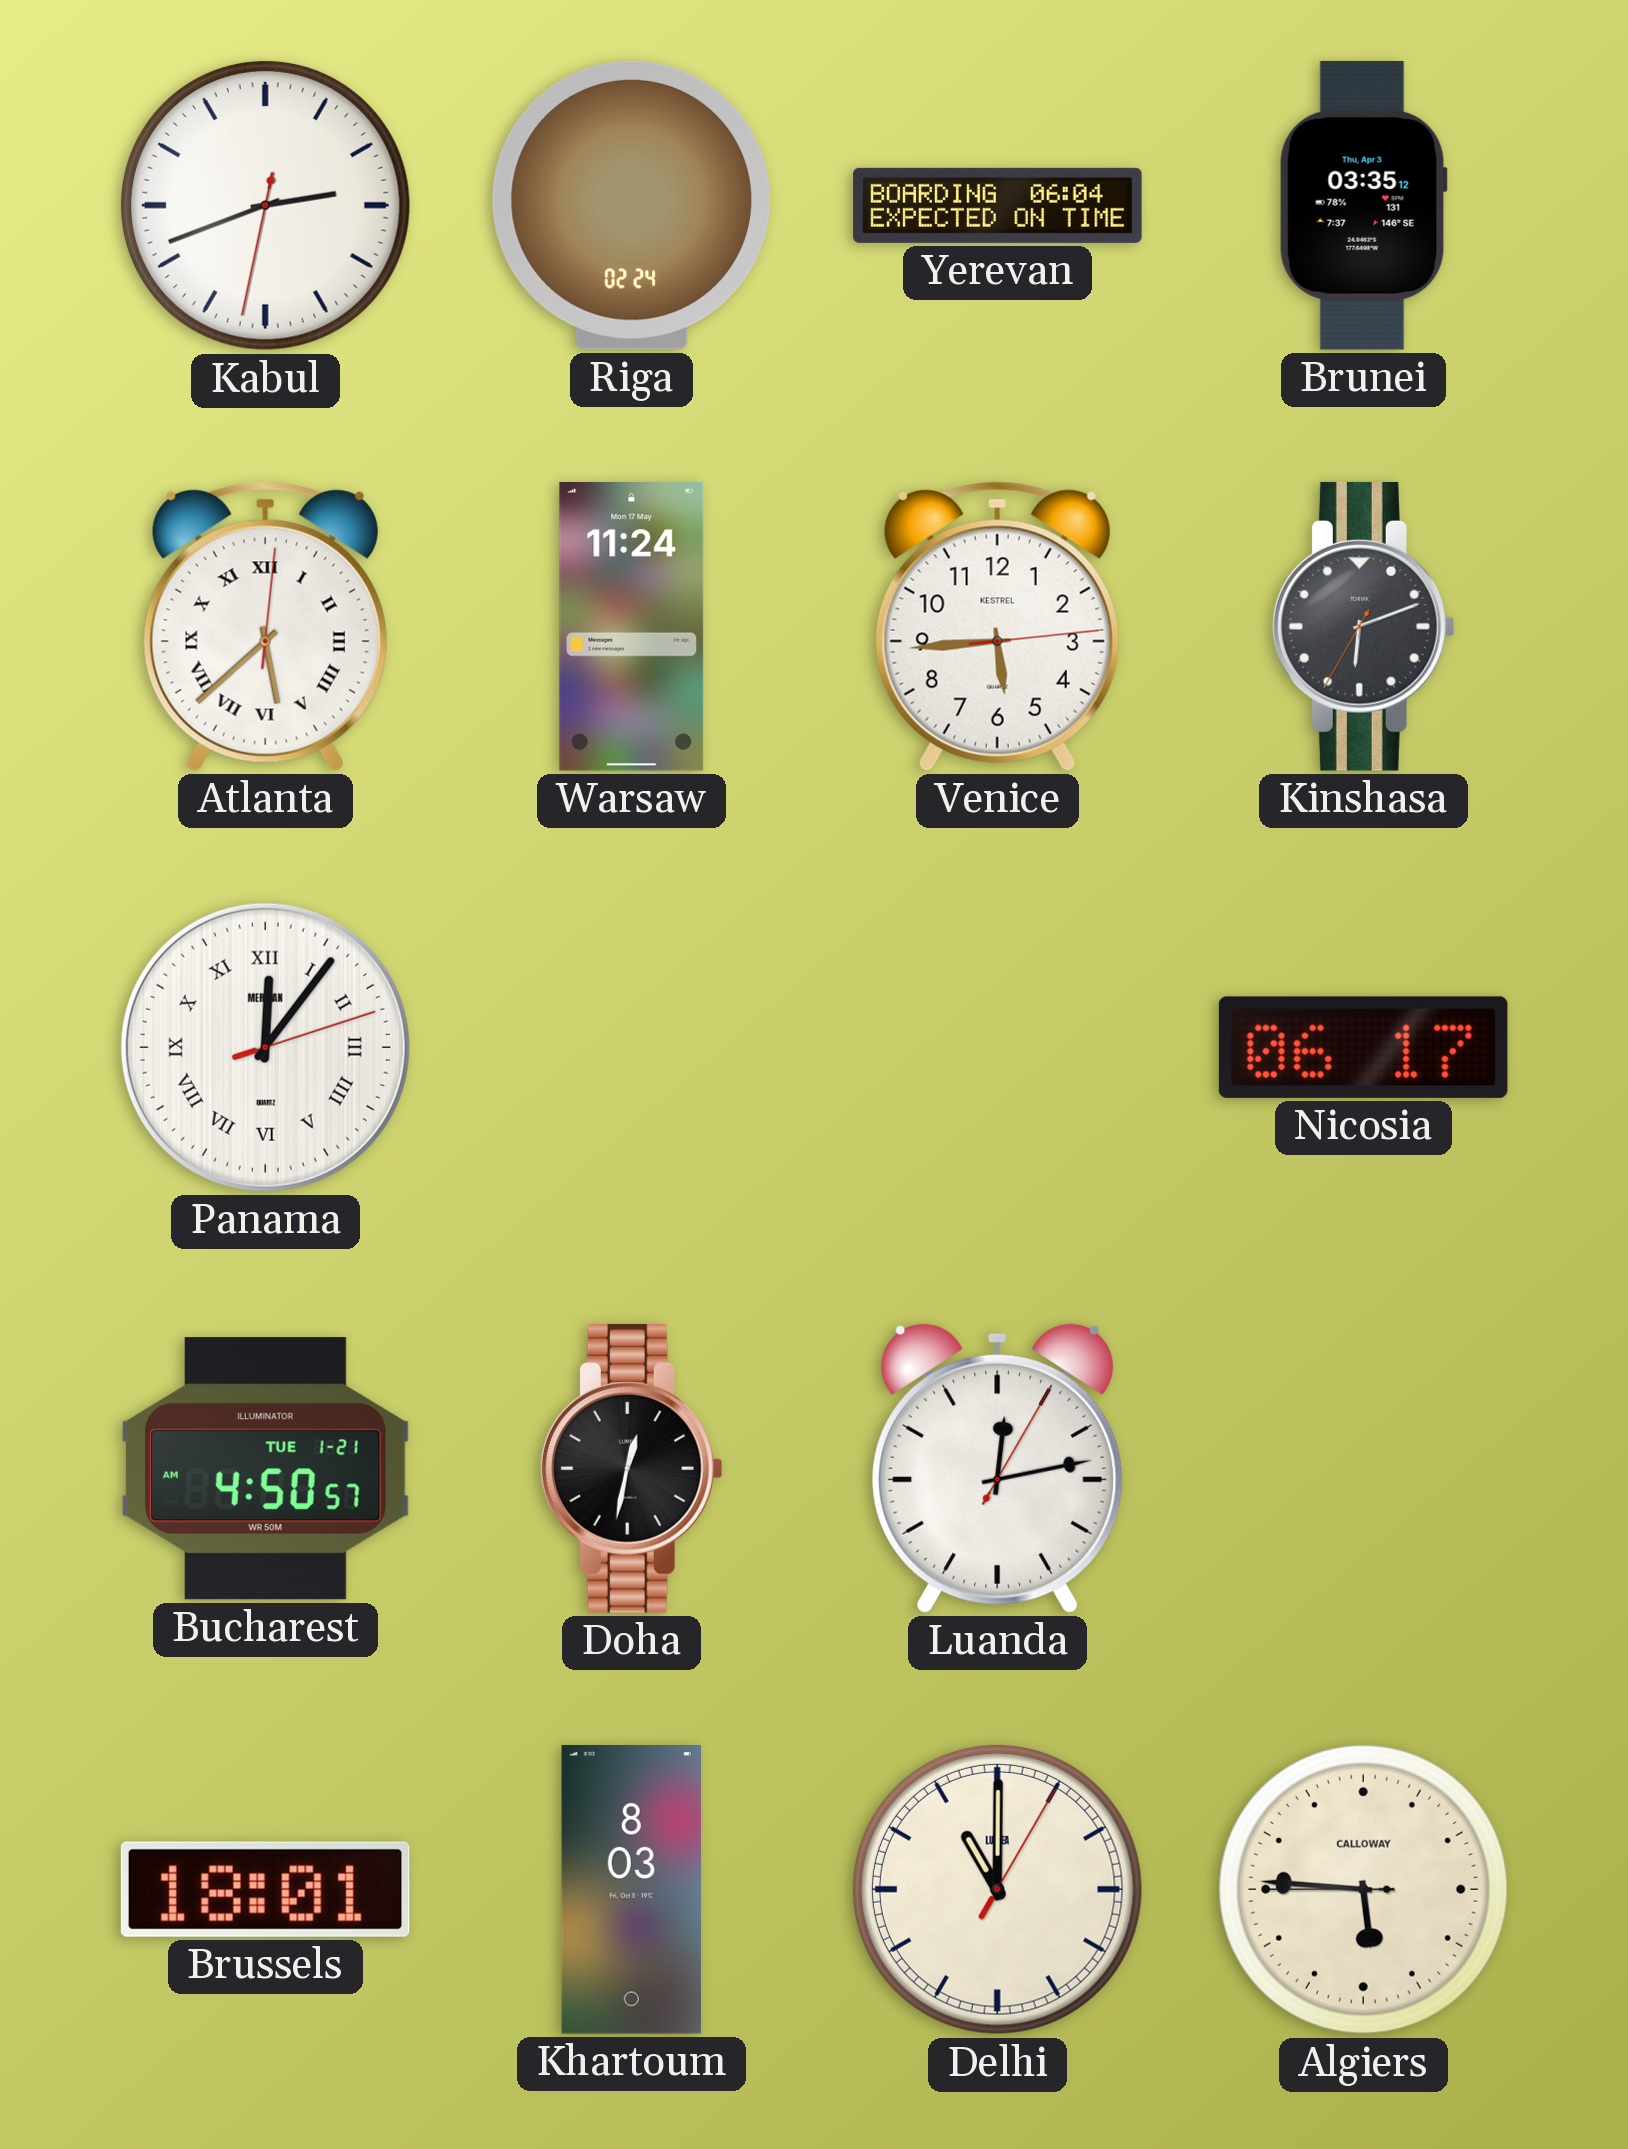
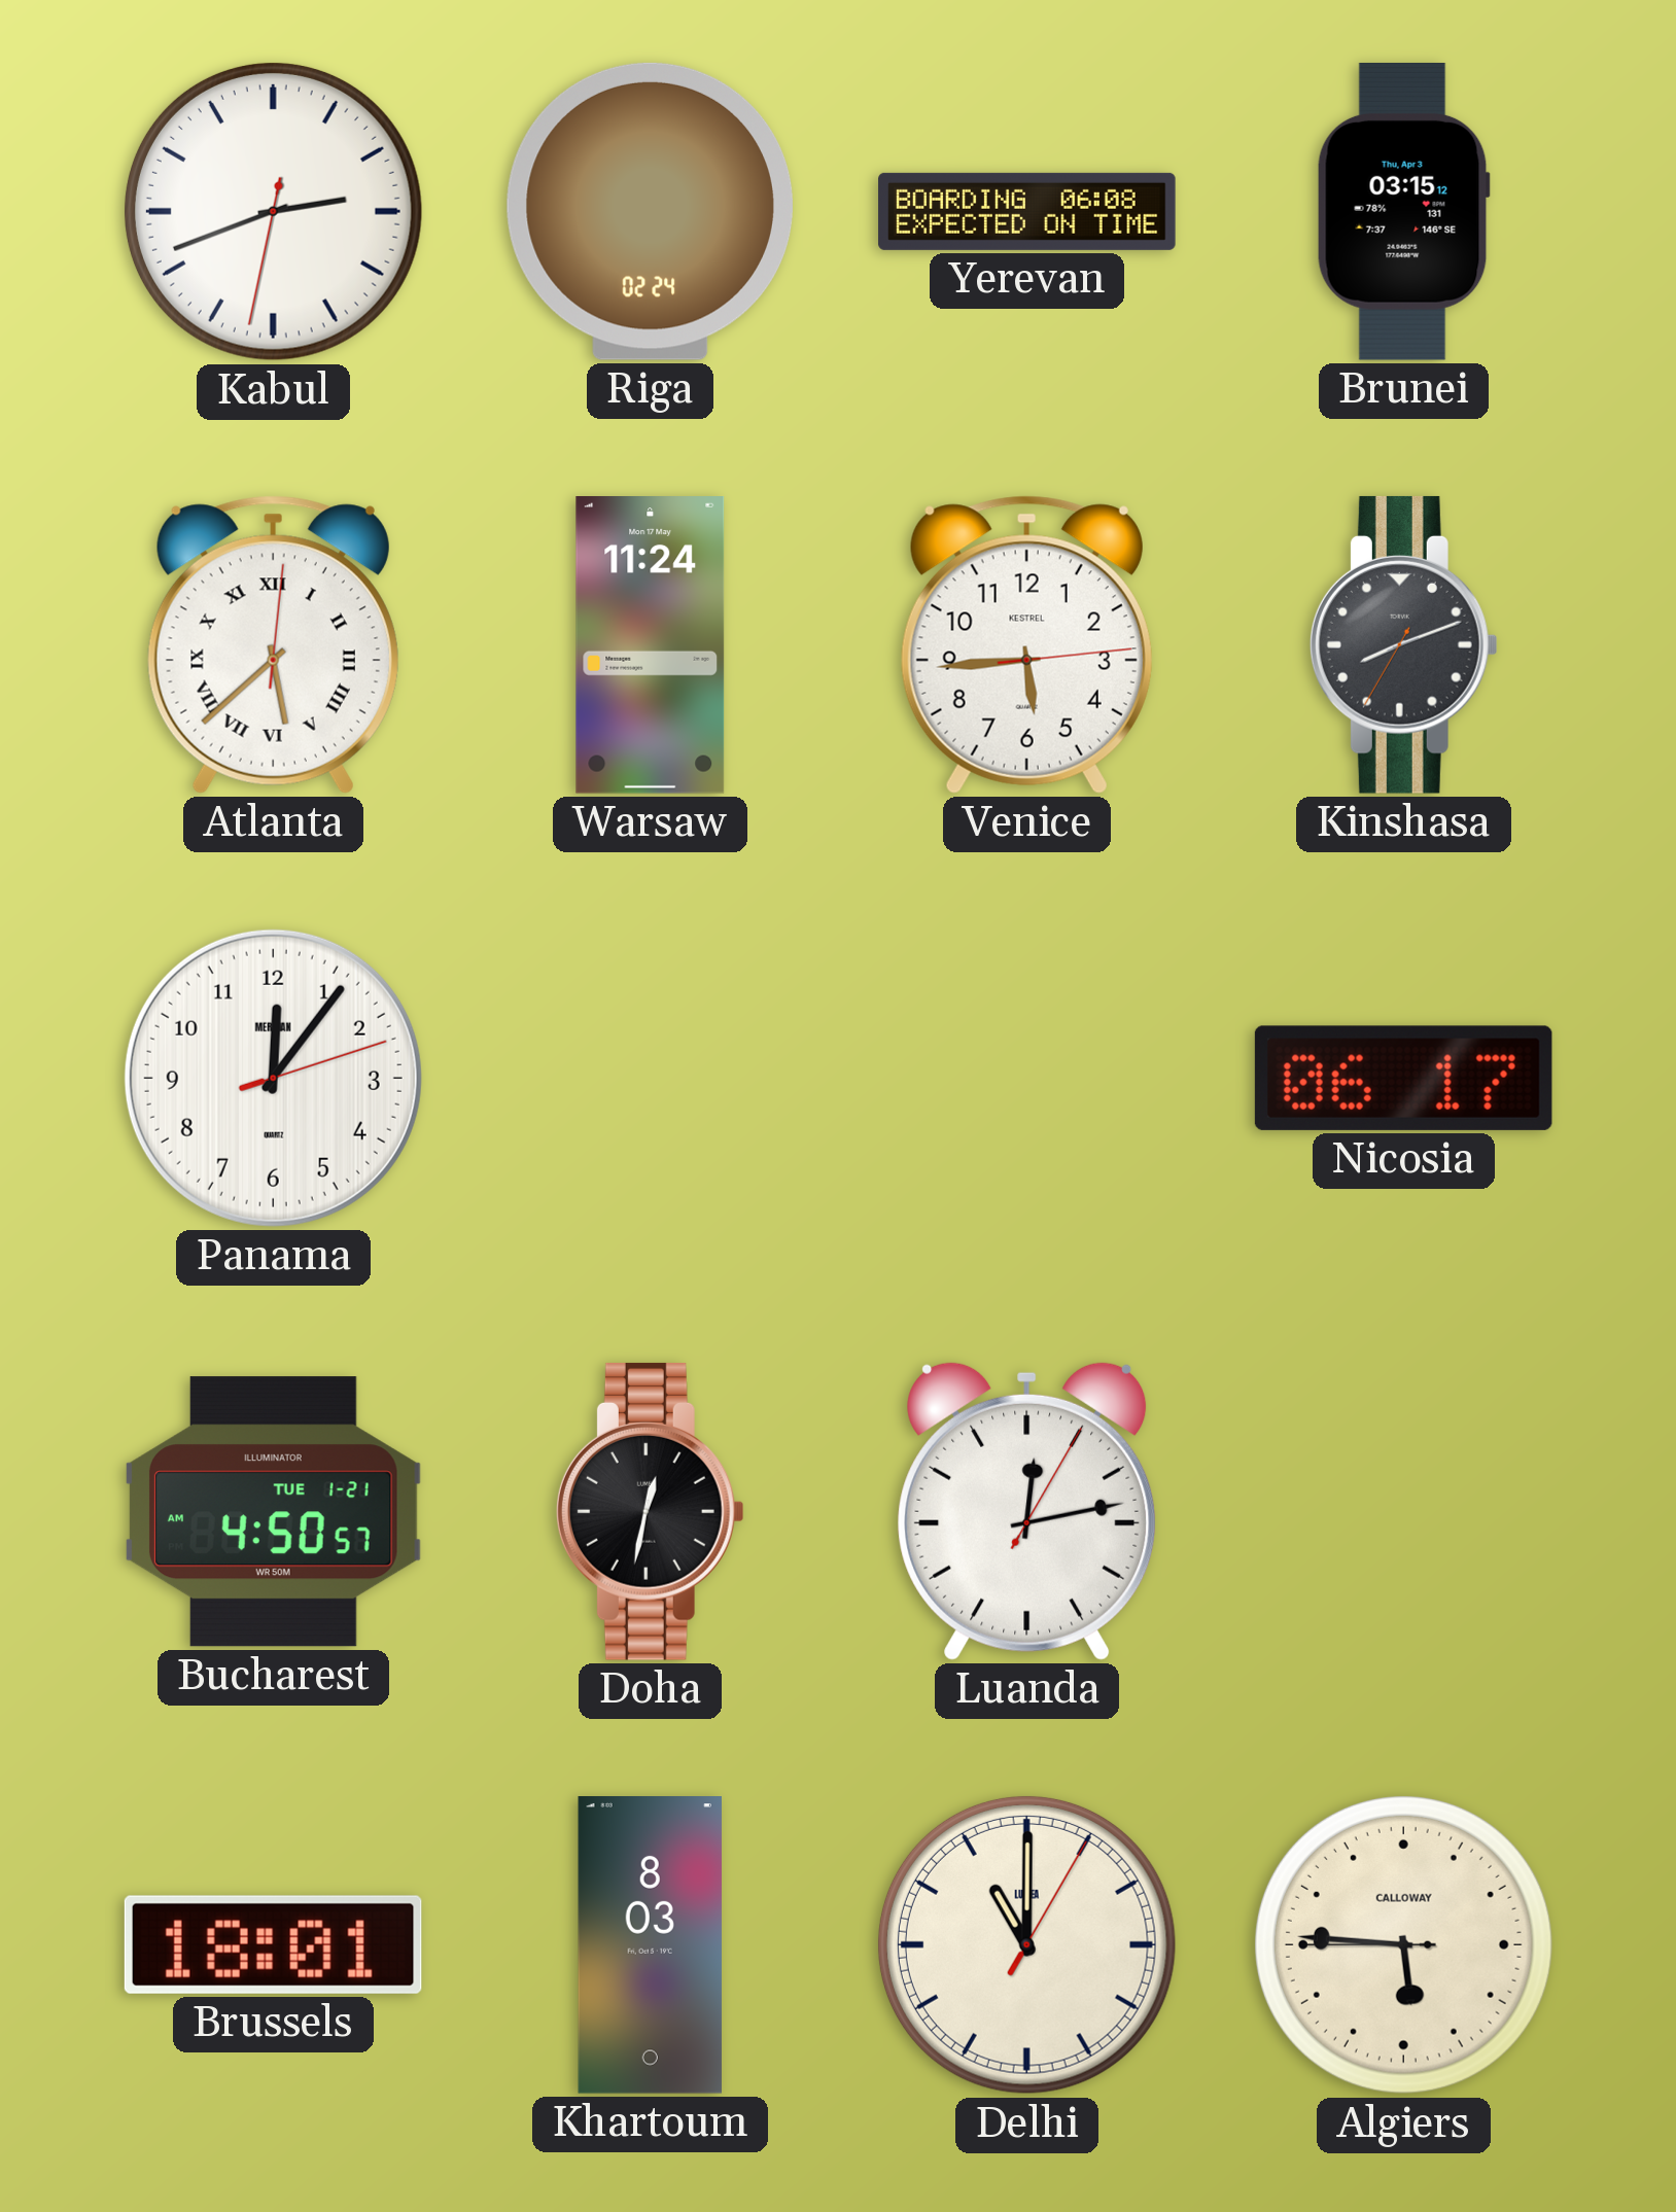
Yerevan: 06:04 -> 06:08 (1027, 211)
Brunei: 03:35 -> 03:15 (1403, 211)
Kinshasa: 6:11 -> 8:11 (1403, 644)
Panama numerals: Roman -> Arabic (273, 1078)
